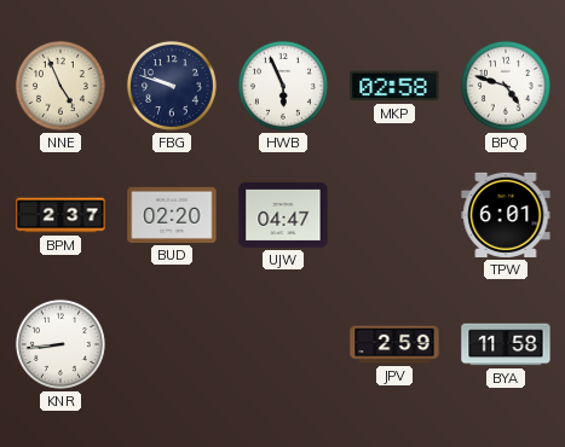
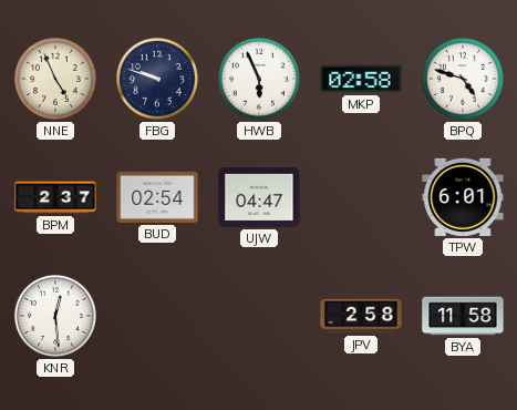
BUD: 02:20 -> 02:54 (157, 197)
KNR: 8:44 -> 12:29 (55, 316)
JPV: 2:59 -> 2:58 (361, 316)
